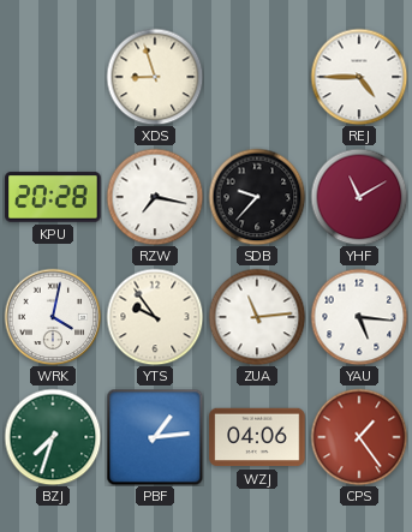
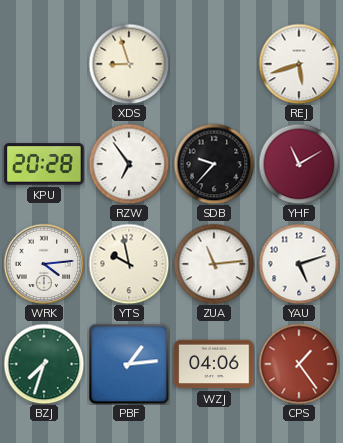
REJ: 4:45 -> 5:42 (299, 64)
RZW: 7:17 -> 6:54 (129, 164)
WRK: 4:02 -> 4:14 (44, 264)
YTS: 9:54 -> 9:58 (129, 264)
YAU: 5:16 -> 5:12 (299, 264)
